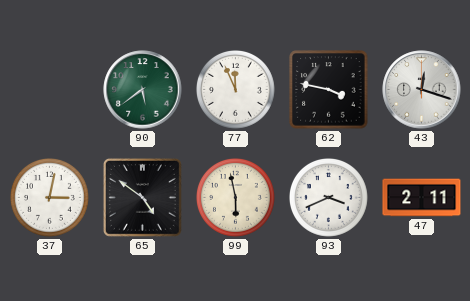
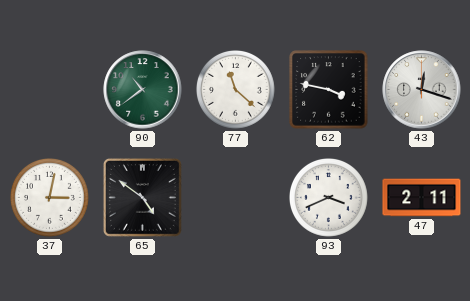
90: 5:39 -> 10:39 (143, 90)
77: 11:56 -> 11:22 (236, 90)
99: 5:58 -> none (236, 198)
